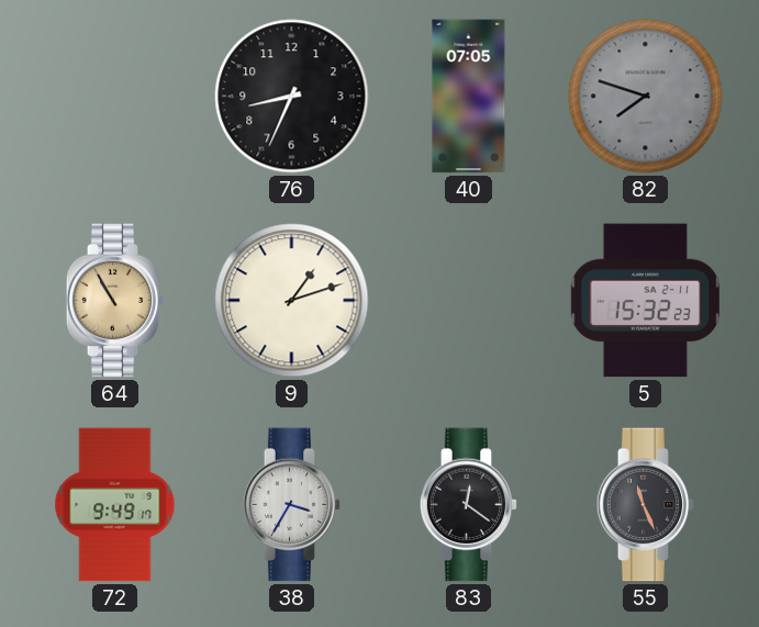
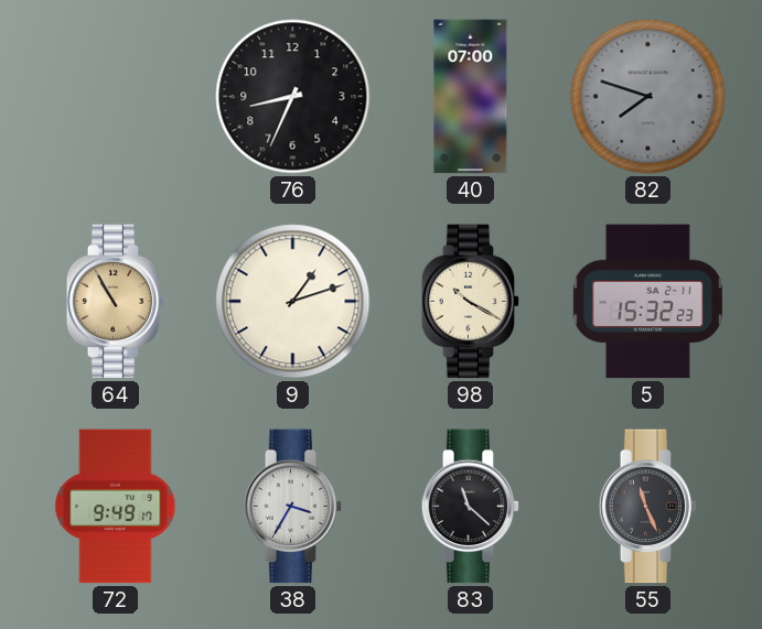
40: 07:05 -> 07:00 (471, 97)
98: none -> 10:20 (471, 302)
83: 12:21 -> 11:22 (471, 507)
